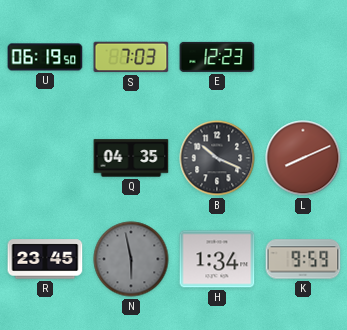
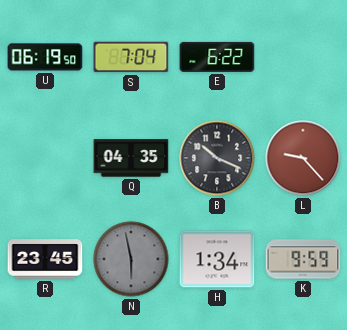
S: 7:03 -> 7:04 (131, 57)
E: 12:23 -> 6:22 (217, 57)
L: 8:11 -> 9:23 (303, 158)
